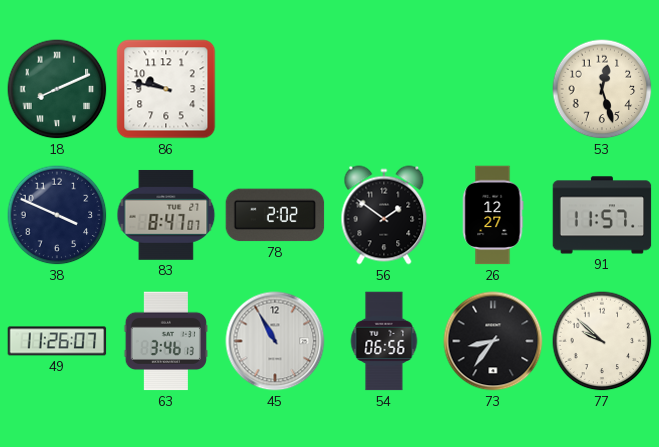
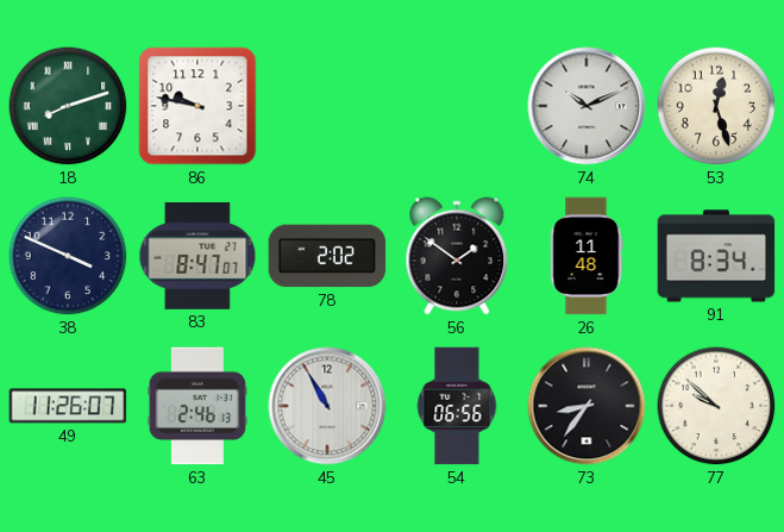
18: 8:11 -> 8:12 (68, 106)
74: none -> 10:11 (587, 106)
26: 12:27 -> 11:48 (587, 256)
91: 11:57 -> 8:34 (716, 256)
63: 3:46 -> 2:46 (196, 406)
